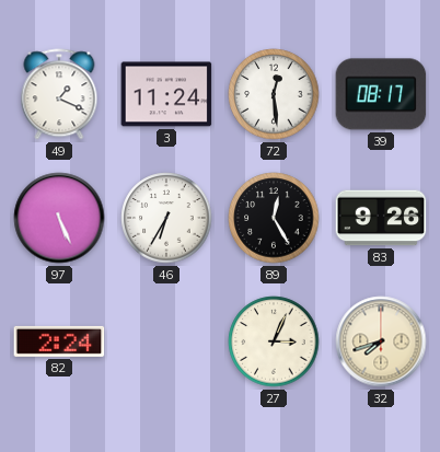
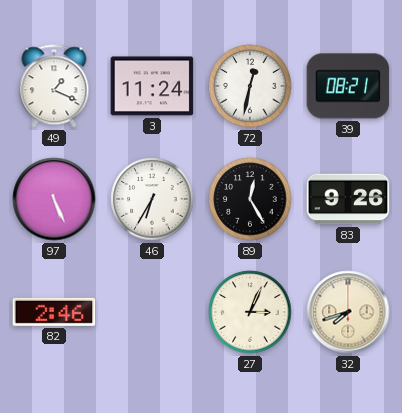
72: 12:29 -> 12:32 (250, 86)
39: 08:17 -> 08:21 (348, 86)
82: 2:24 -> 2:46 (54, 312)
